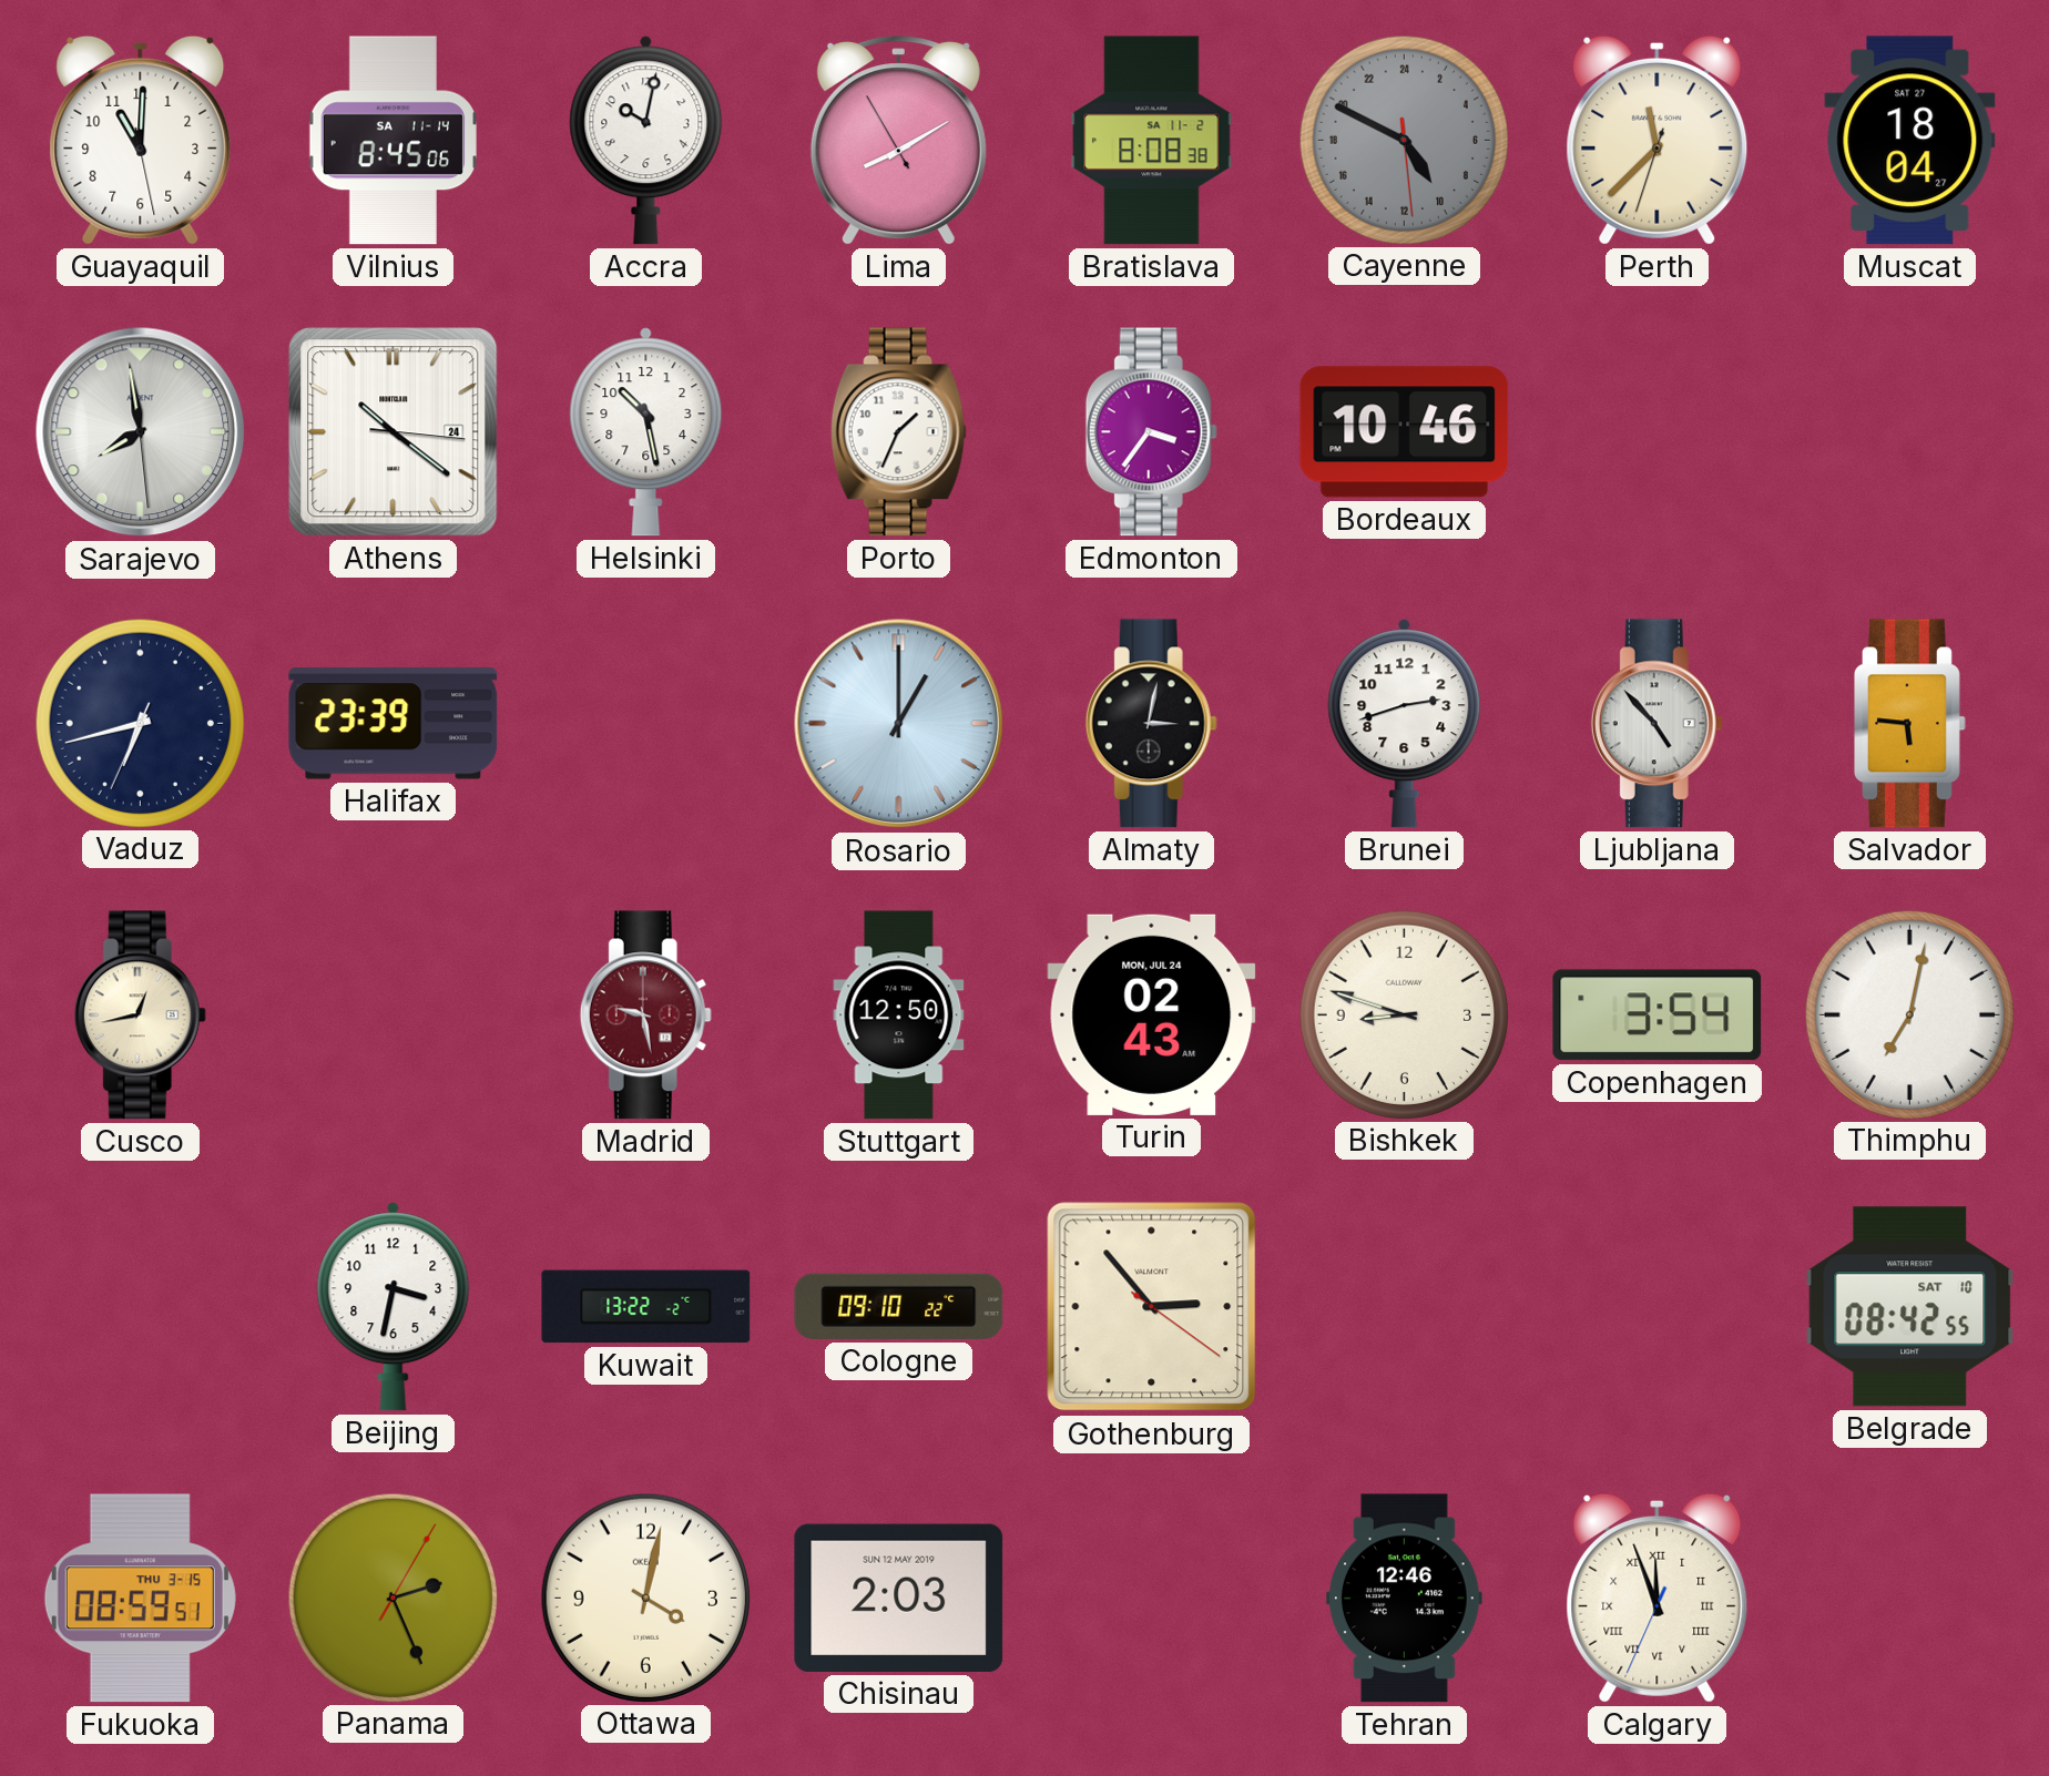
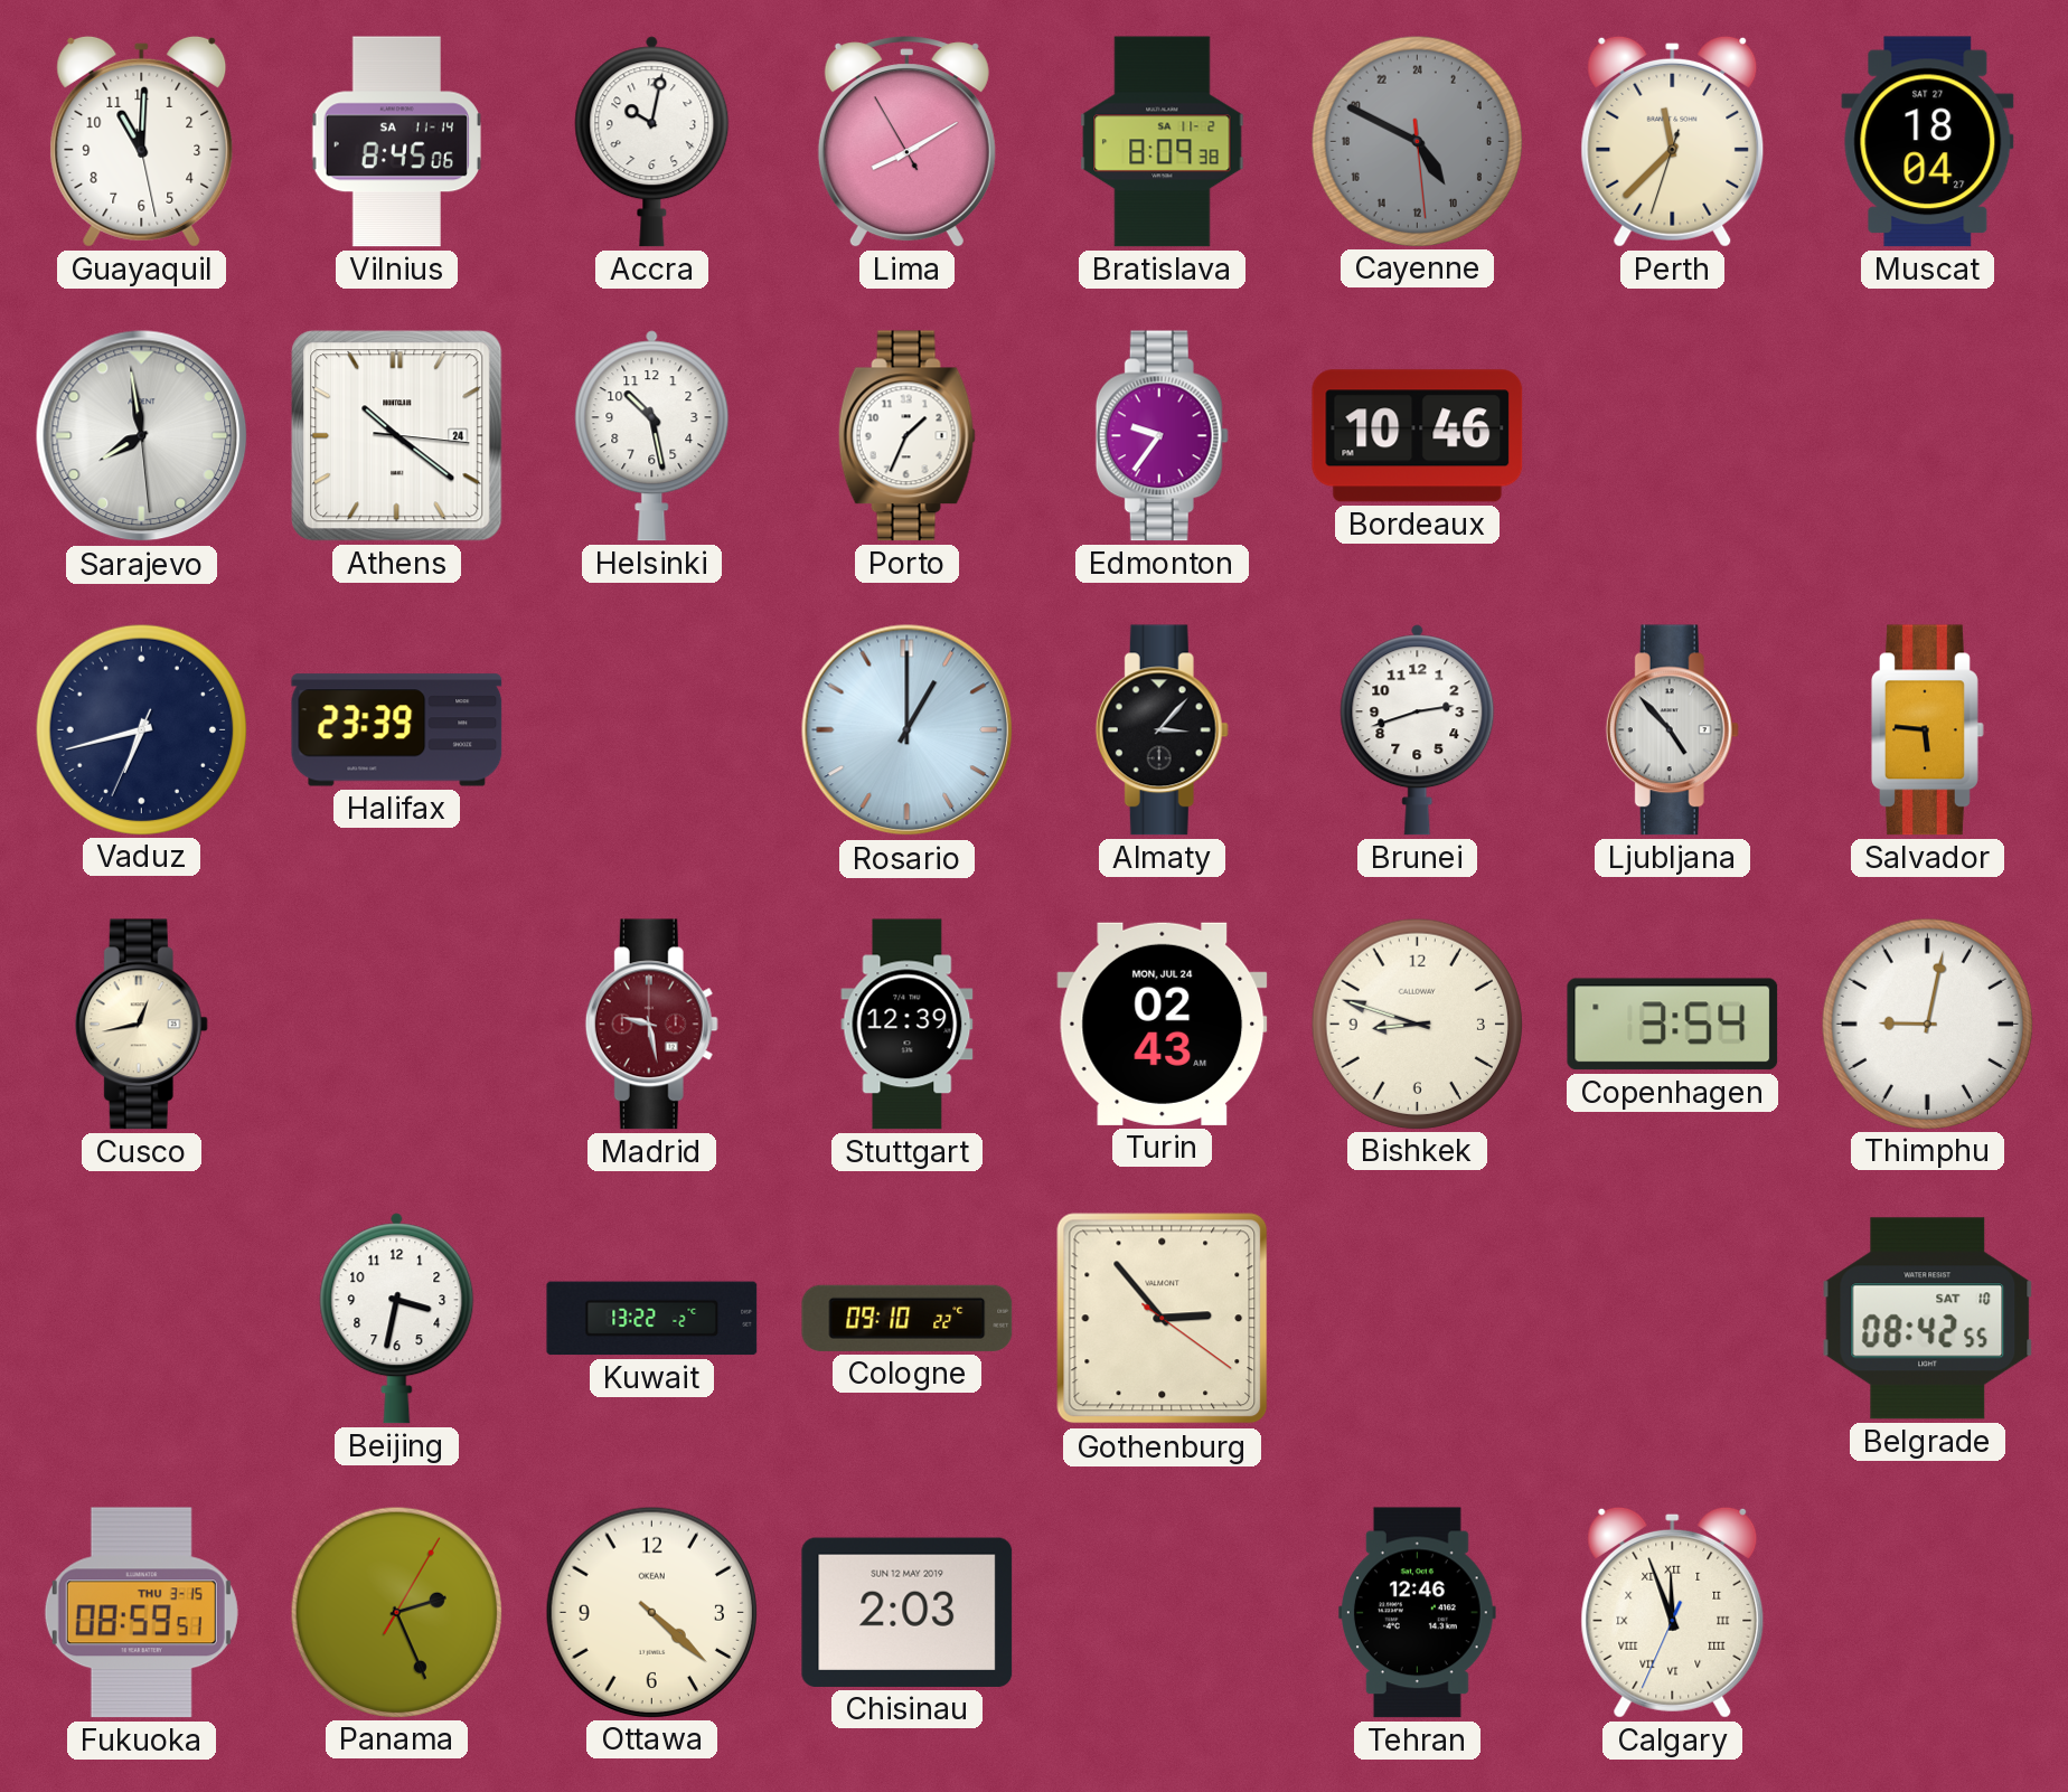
Bratislava: 8:08 -> 8:09 (1163, 142)
Edmonton: 3:36 -> 9:36 (1162, 436)
Almaty: 3:02 -> 3:07 (1162, 730)
Stuttgart: 12:50 -> 12:39 (908, 1025)
Thimphu: 7:02 -> 9:02 (1927, 1024)
Ottawa: 4:02 -> 4:22 (651, 1612)
